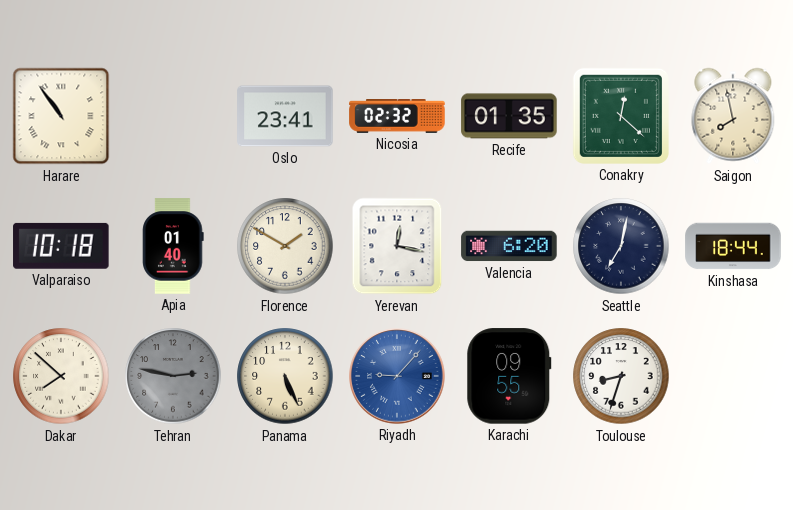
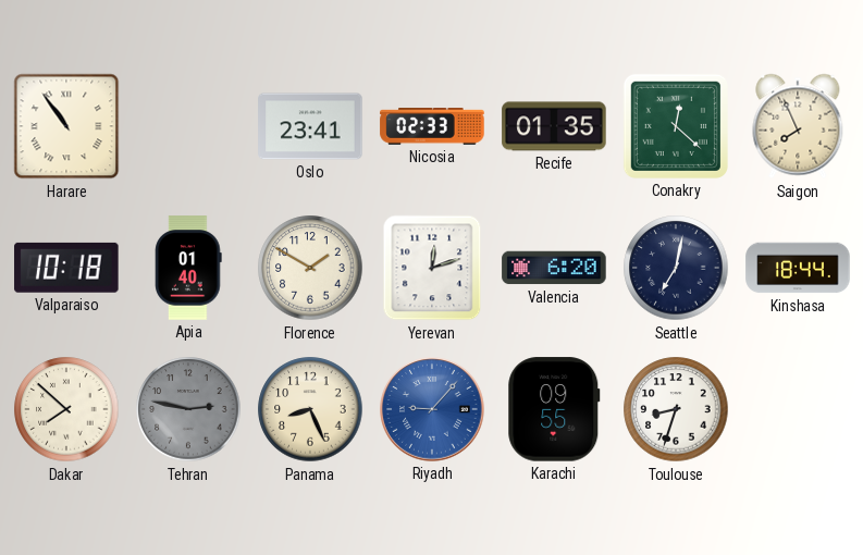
Nicosia: 02:32 -> 02:33 (432, 127)
Saigon: 7:58 -> 7:56 (798, 126)
Yerevan: 12:17 -> 12:12 (432, 268)
Panama: 5:26 -> 8:26 (310, 409)
